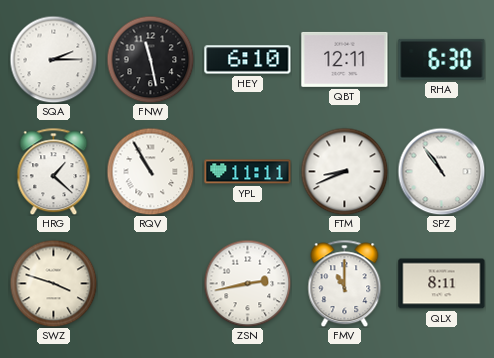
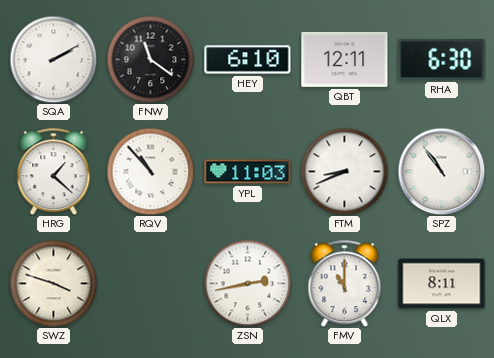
SQA: 2:15 -> 2:10 (53, 59)
FNW: 11:28 -> 11:21 (150, 59)
RQV: 10:55 -> 10:53 (150, 171)
YPL: 11:11 -> 11:03 (248, 172)
